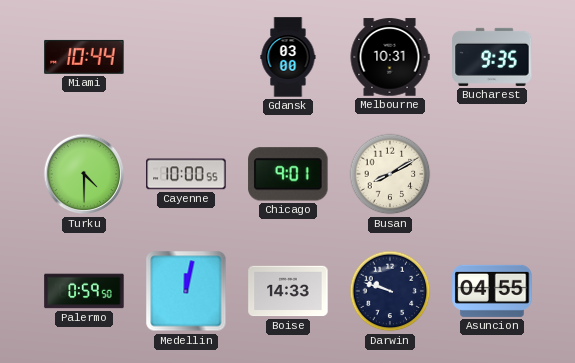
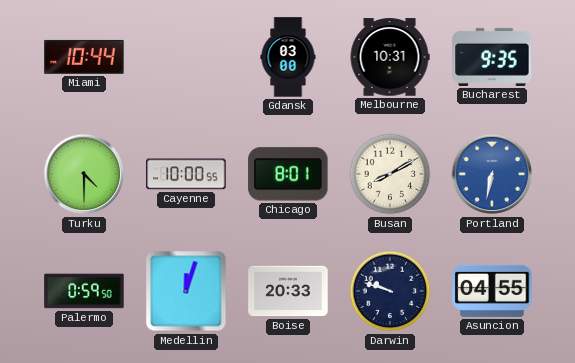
Chicago: 9:01 -> 8:01 (288, 174)
Portland: none -> 6:32 (492, 174)
Medellin: 12:02 -> 12:03 (186, 291)
Boise: 14:33 -> 20:33 (288, 291)
